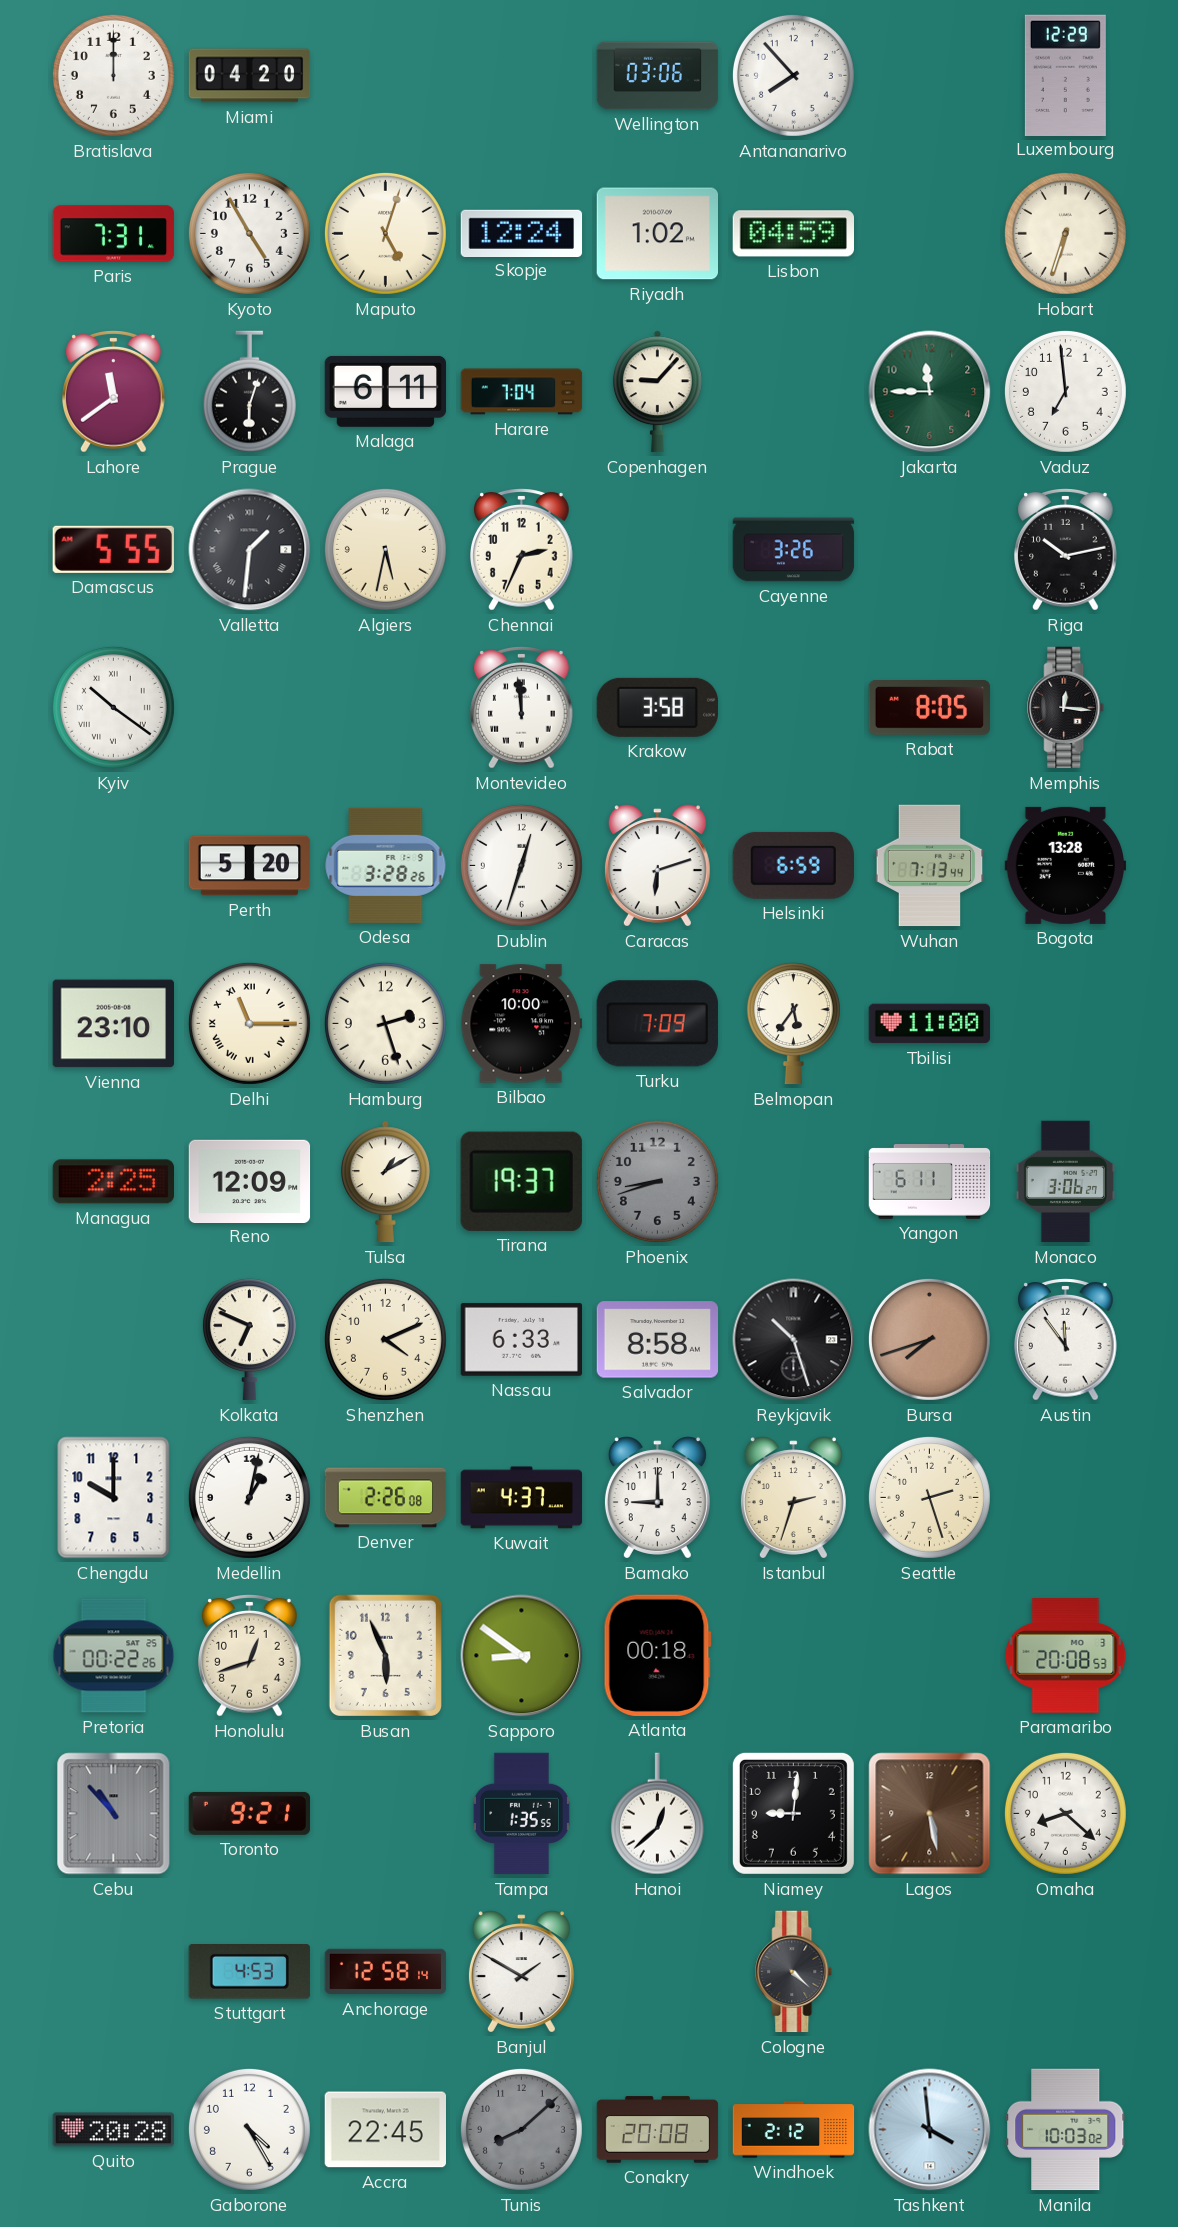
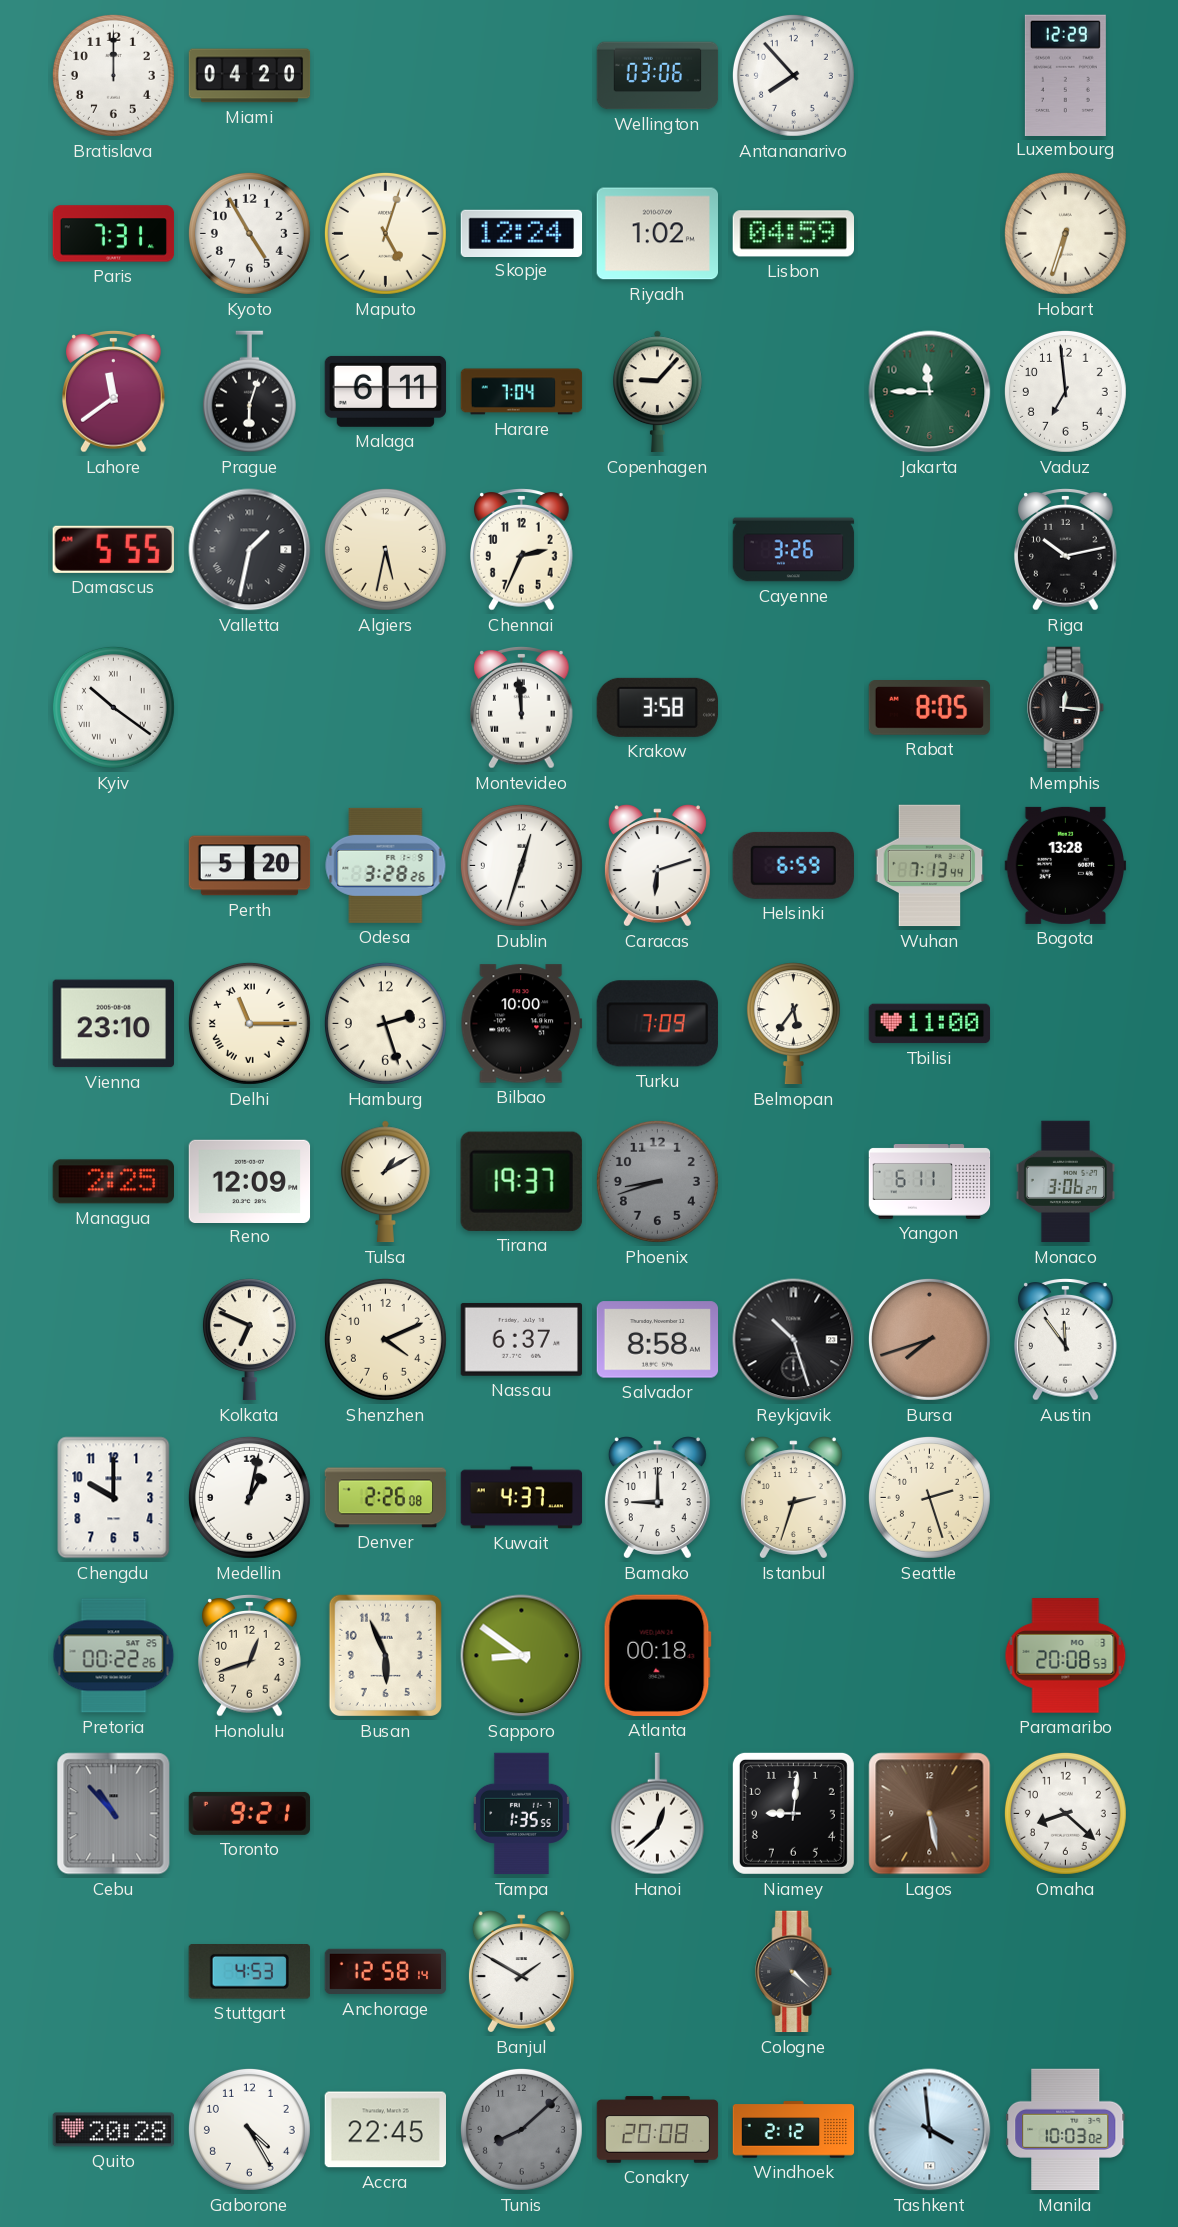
Valletta: 1:31 -> 1:32 (250, 550)
Nassau: 6:33 -> 6:37 (522, 1339)
